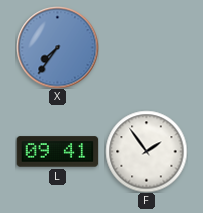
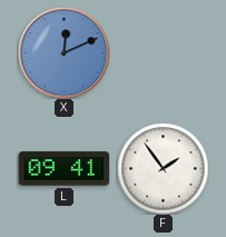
X: 7:36 -> 12:11 (63, 52)
